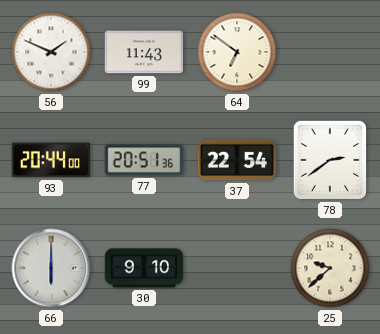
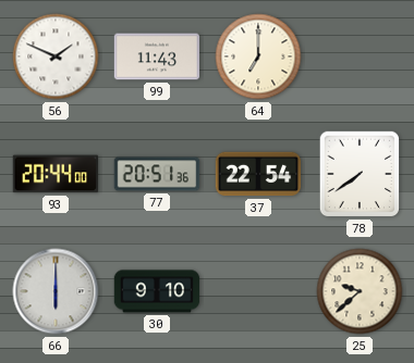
64: 6:51 -> 7:00 (258, 57)
78: 2:39 -> 7:39 (360, 174)
